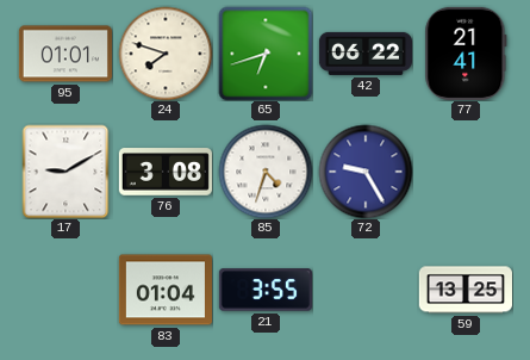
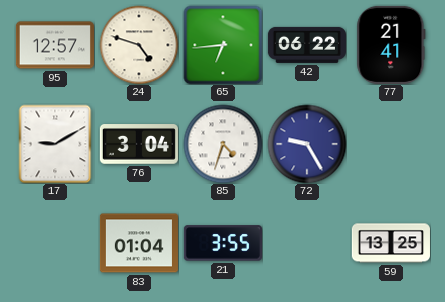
95: 01:01 -> 12:57 (55, 45)
24: 7:48 -> 4:48 (139, 45)
65: 6:42 -> 6:44 (223, 45)
76: 3:08 -> 3:04 (139, 144)
